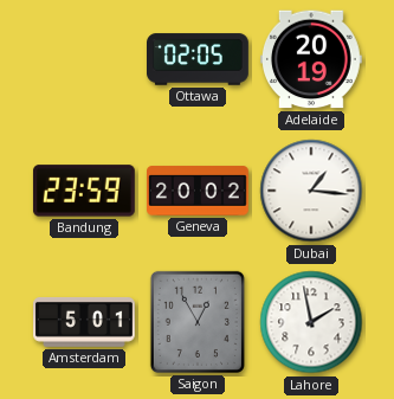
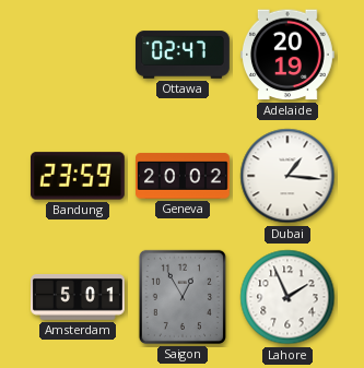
Ottawa: 02:05 -> 02:47 (184, 55)
Lahore: 1:58 -> 1:56 (287, 297)
